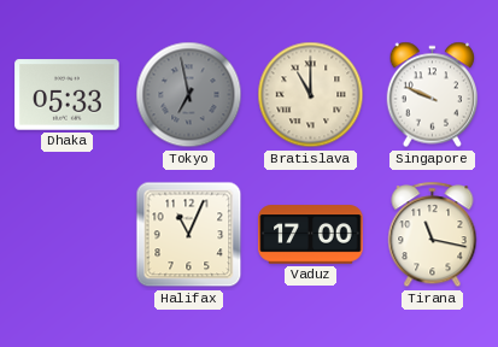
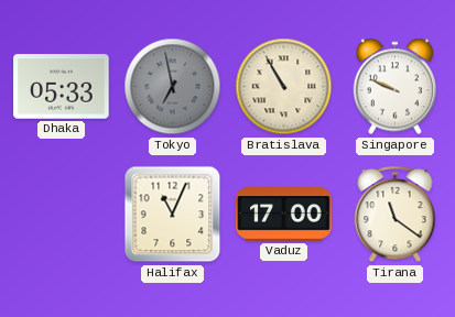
Bratislava: 11:00 -> 10:55 (284, 87)
Tirana: 11:17 -> 11:21 (396, 215)
